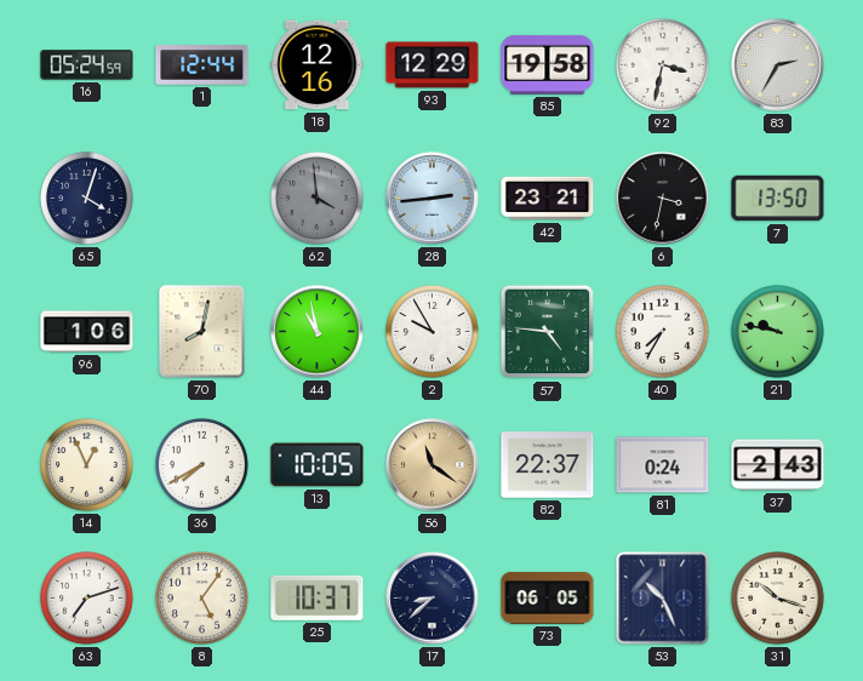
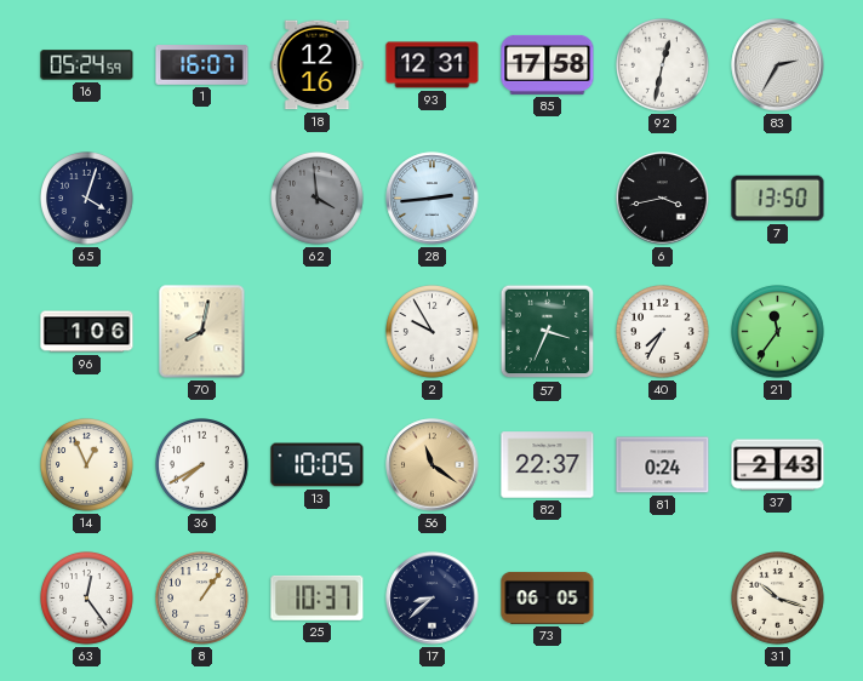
1: 12:44 -> 16:07 (202, 65)
93: 12:29 -> 12:31 (433, 65)
85: 19:58 -> 17:58 (548, 64)
92: 3:32 -> 12:32 (663, 65)
42: 23:21 -> none (548, 199)
6: 3:32 -> 3:43 (663, 199)
44: 10:58 -> none (318, 332)
57: 4:46 -> 3:34 (548, 332)
21: 9:47 -> 11:36 (778, 332)
63: 7:12 -> 12:24 (87, 599)
8: 5:06 -> 1:06 (202, 599)
53: 10:26 -> none (663, 599)
